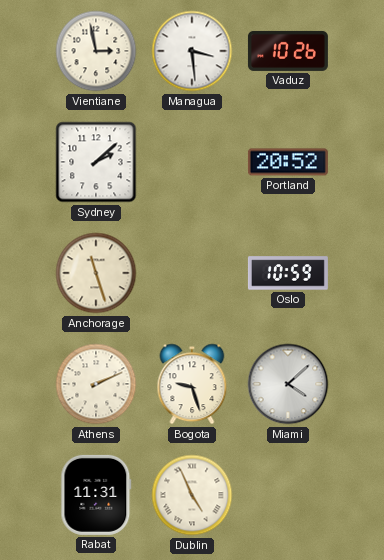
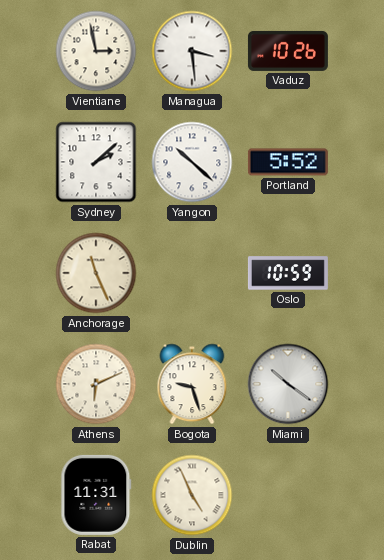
Yangon: none -> 10:22 (192, 162)
Portland: 20:52 -> 5:52 (288, 162)
Anchorage: 11:27 -> 11:26 (96, 273)
Athens: 2:11 -> 6:11 (96, 384)
Miami: 4:08 -> 10:21 (288, 384)
